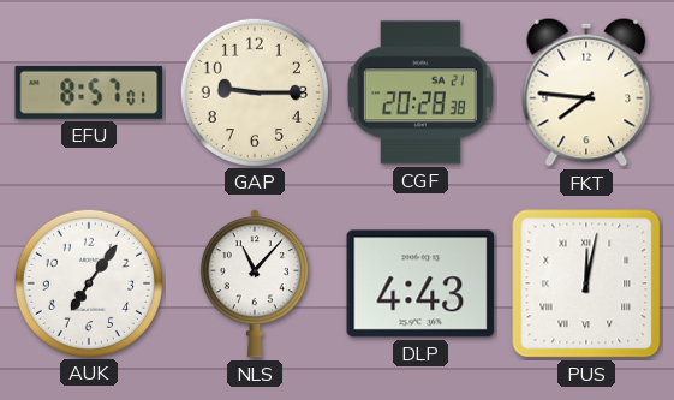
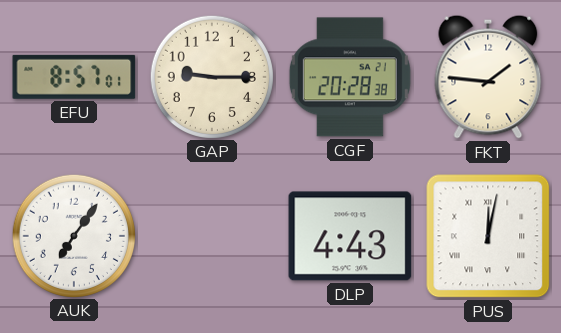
FKT: 7:46 -> 1:46 (488, 77)
NLS: 11:07 -> none (255, 283)
